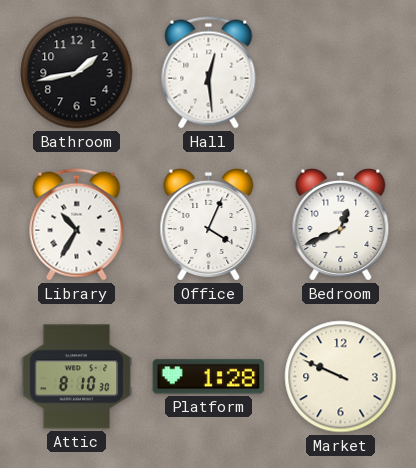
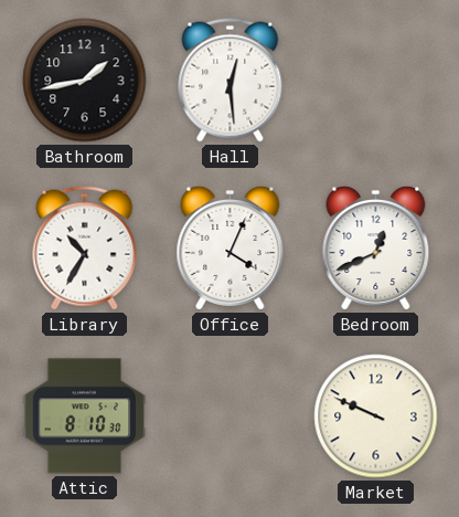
Platform: 1:28 -> none (209, 377)
